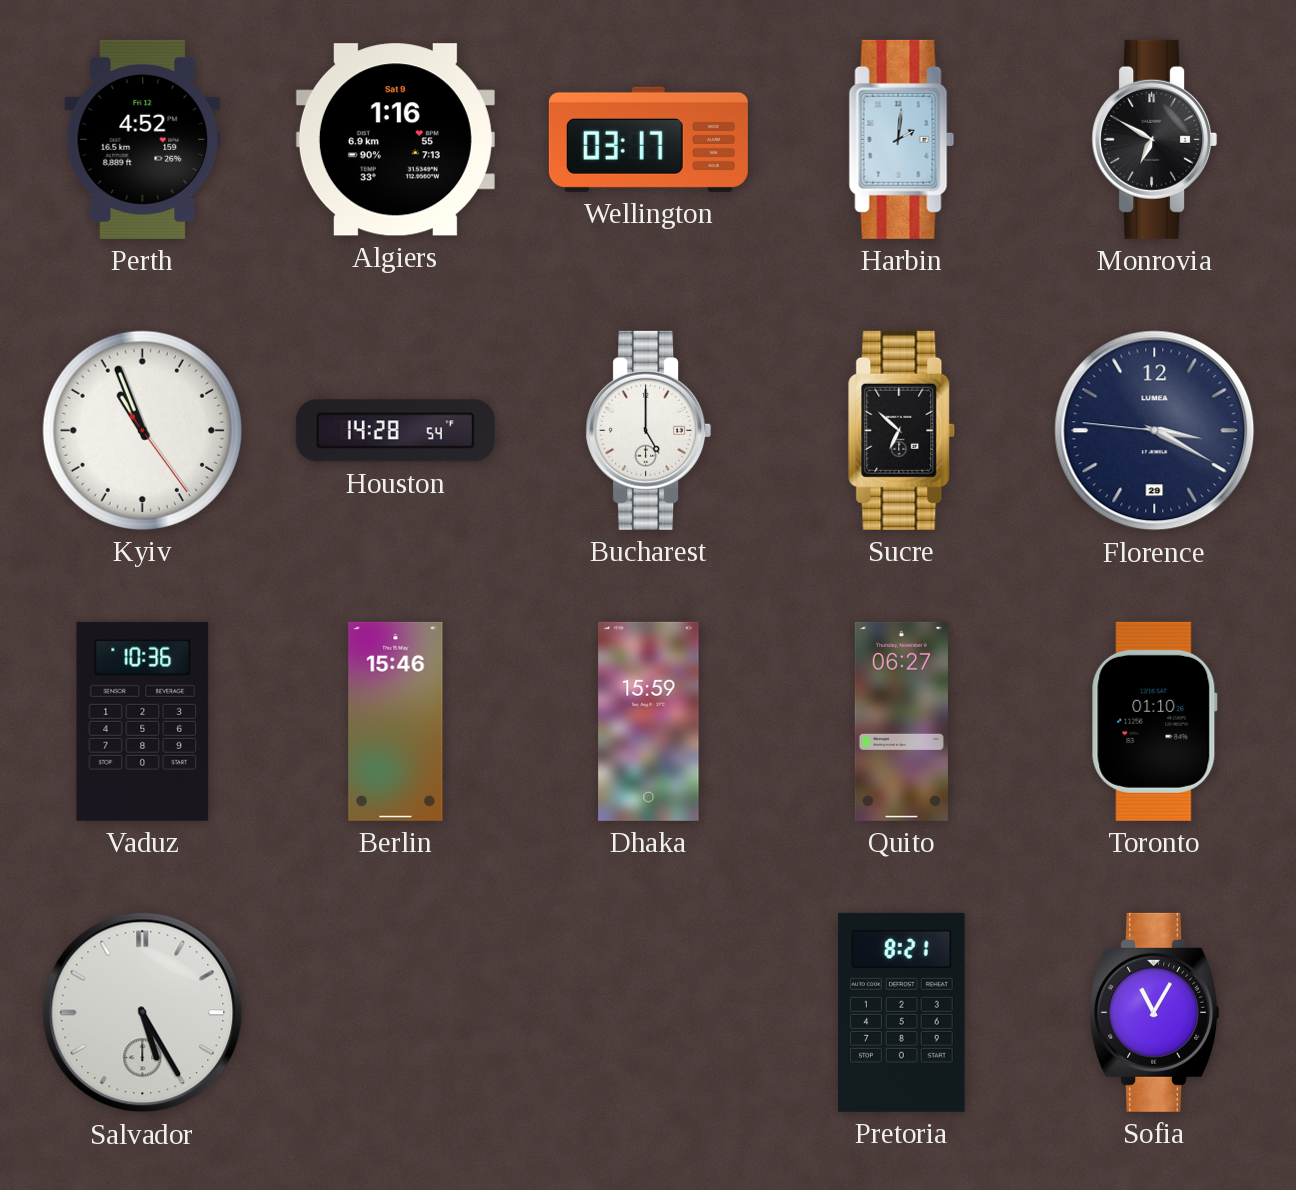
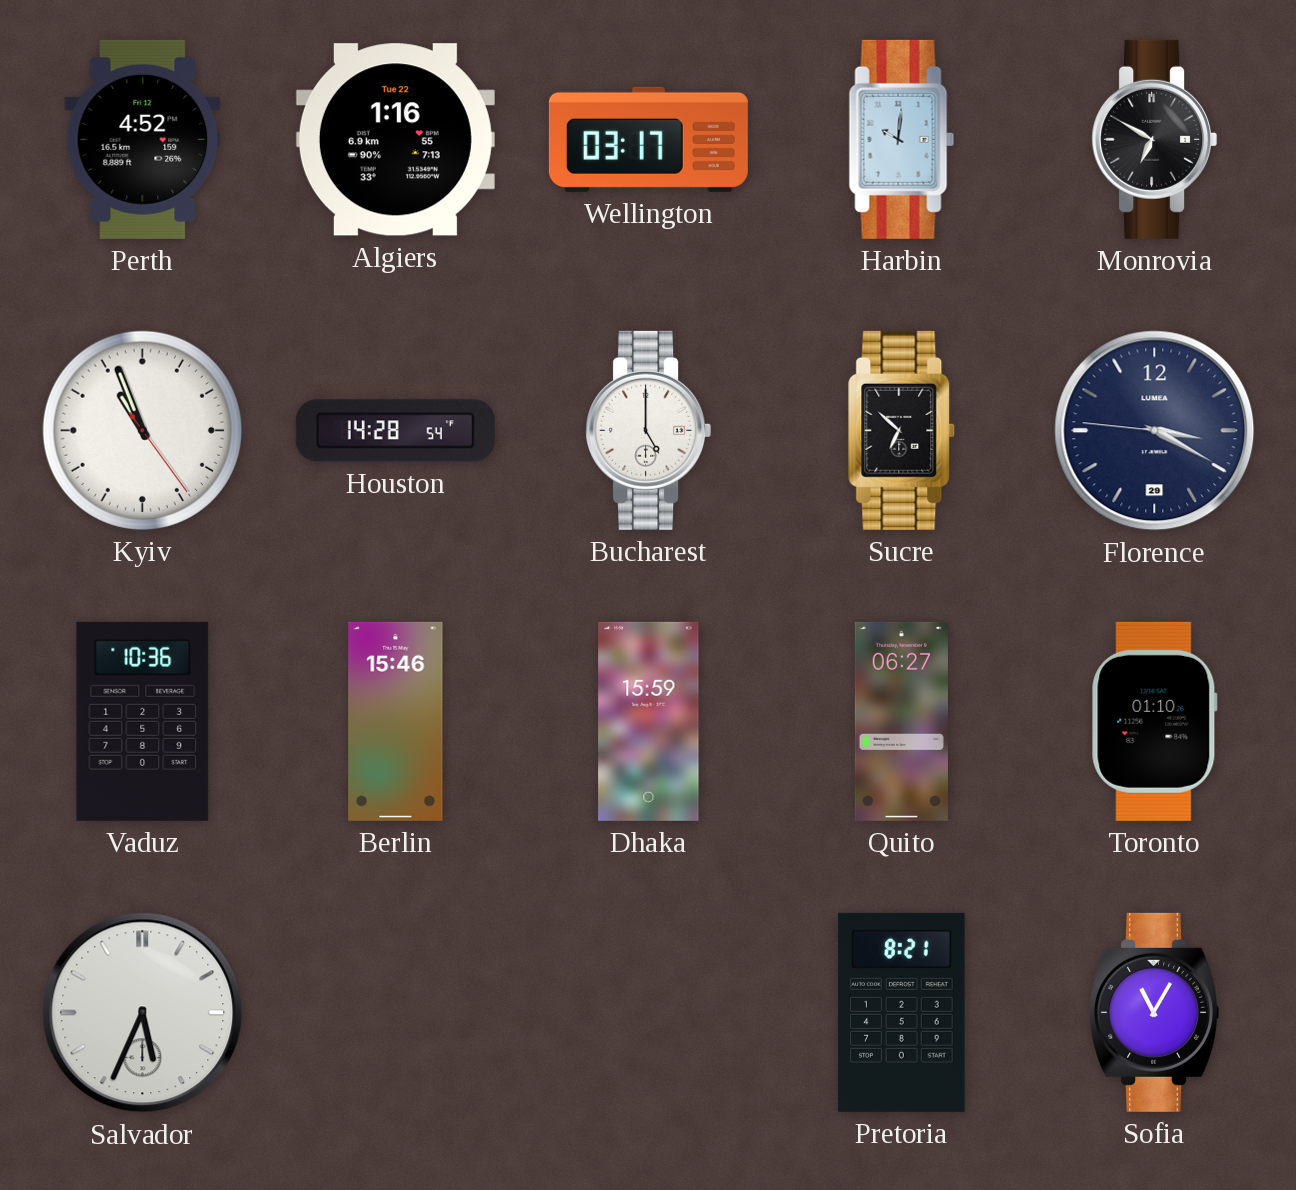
Algiers date: Sat 9 -> Tue 22 (395, 140)
Harbin: 2:01 -> 10:01 (902, 139)
Salvador: 5:25 -> 5:34 (143, 1013)
